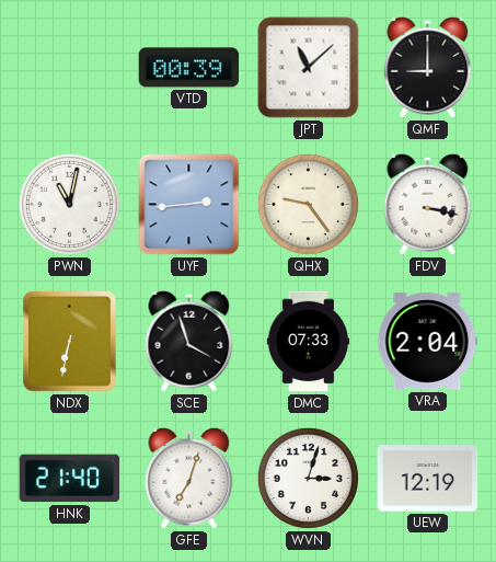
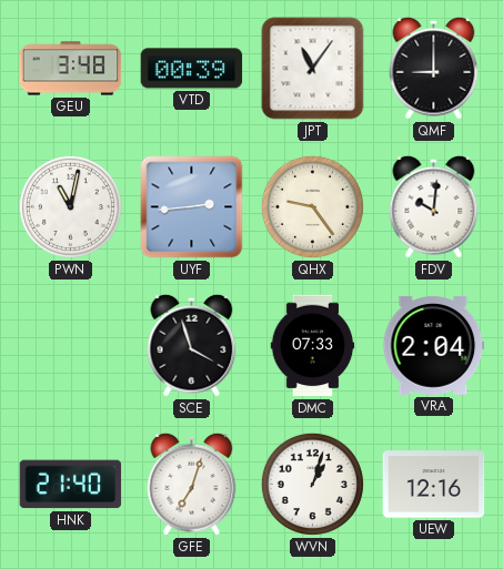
GEU: none -> 3:48 (71, 69)
JPT: 11:08 -> 11:06 (313, 69)
FDV: 3:17 -> 10:01 (434, 206)
NDX: 6:32 -> none (70, 342)
WVN: 3:03 -> 1:03 (312, 484)
UEW: 12:19 -> 12:16 (434, 485)
